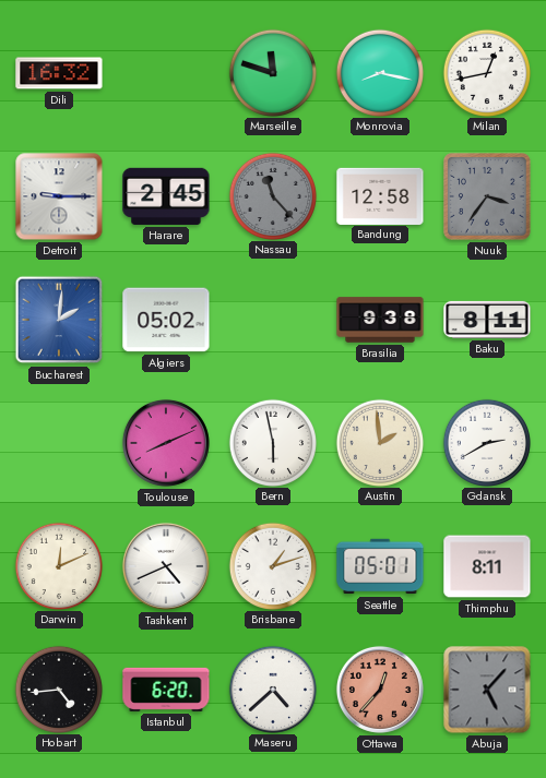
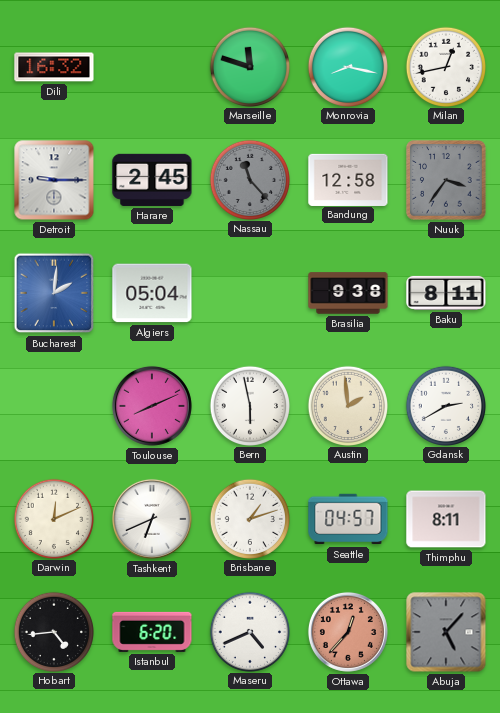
Algiers: 05:02 -> 05:04 (152, 293)
Tashkent: 4:41 -> 6:41 (152, 519)
Seattle: 05:01 -> 04:57 (348, 519)
Maseru: 4:38 -> 4:41 (249, 631)
